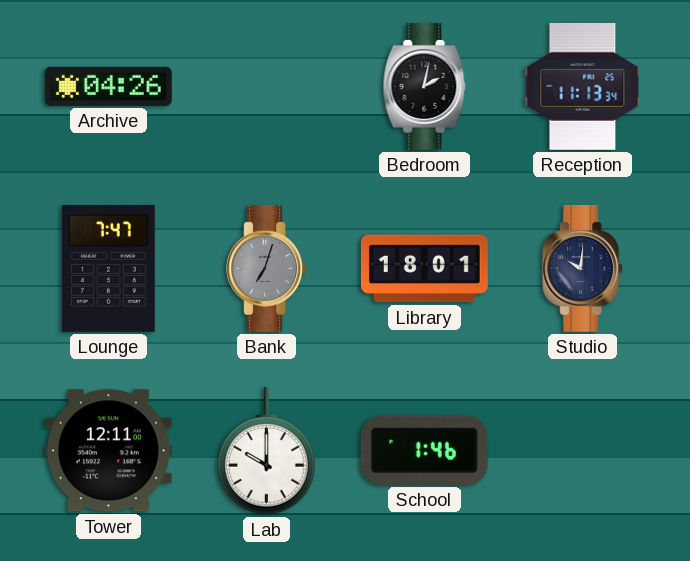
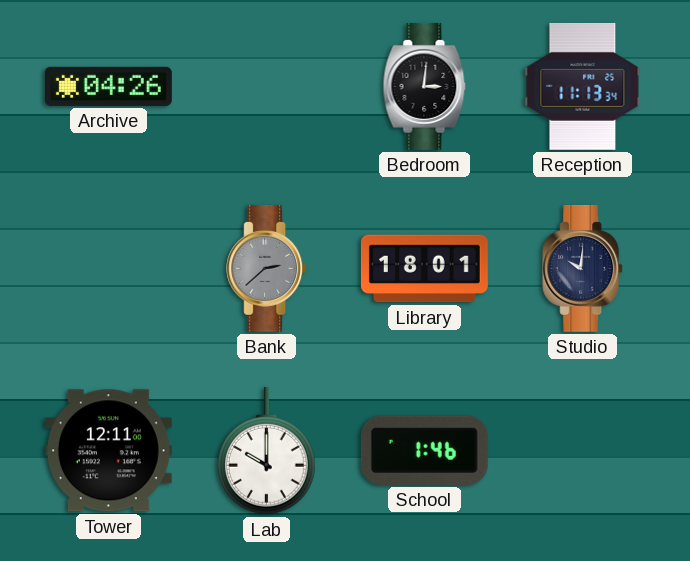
Bedroom: 2:02 -> 3:01 (425, 86)
Lounge: 7:47 -> none (108, 268)
Bank: 7:03 -> 2:38 (267, 268)
